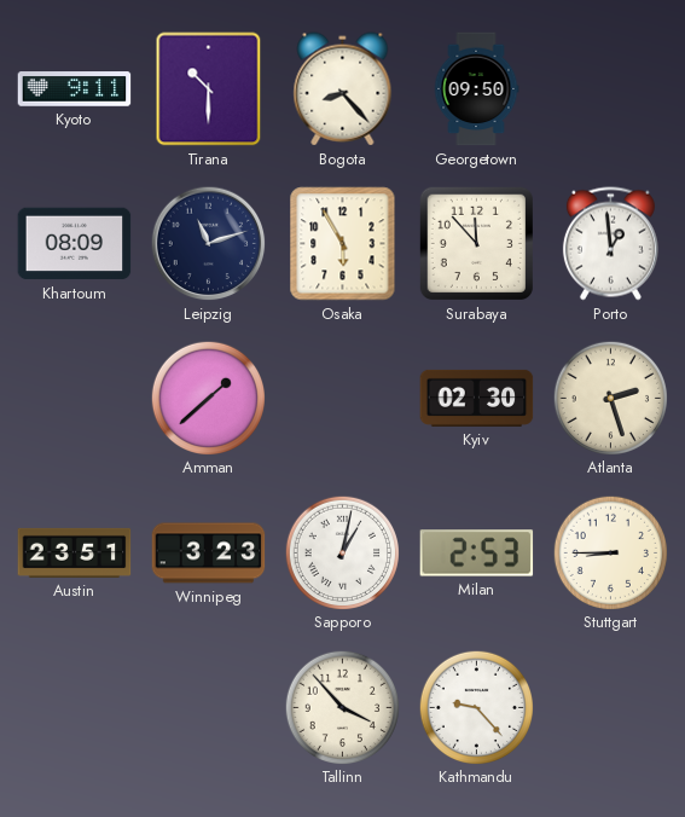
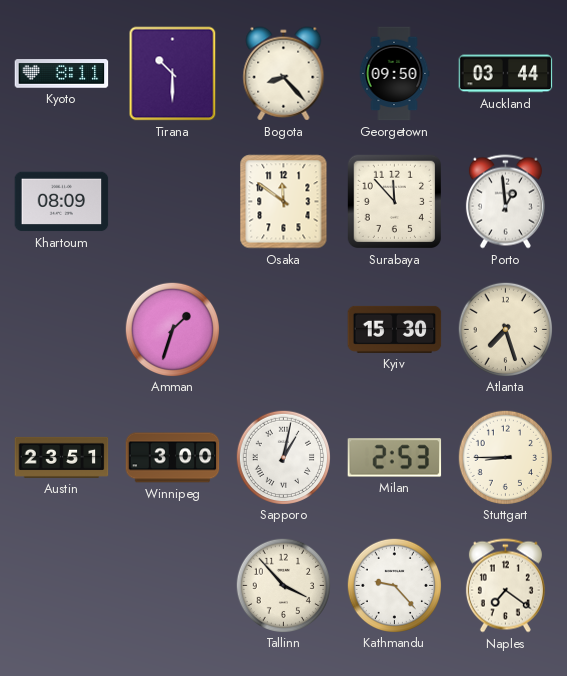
Kyoto: 9:11 -> 8:11 (62, 74)
Auckland: none -> 03:44 (506, 74)
Leipzig: 11:12 -> none (209, 244)
Osaka: 5:55 -> 11:51 (284, 202)
Amman: 1:38 -> 1:33 (172, 329)
Kyiv: 02:30 -> 15:30 (395, 329)
Atlanta: 2:27 -> 7:27 (505, 329)
Winnipeg: 3:23 -> 3:00 (173, 458)
Naples: none -> 7:21 (505, 586)
